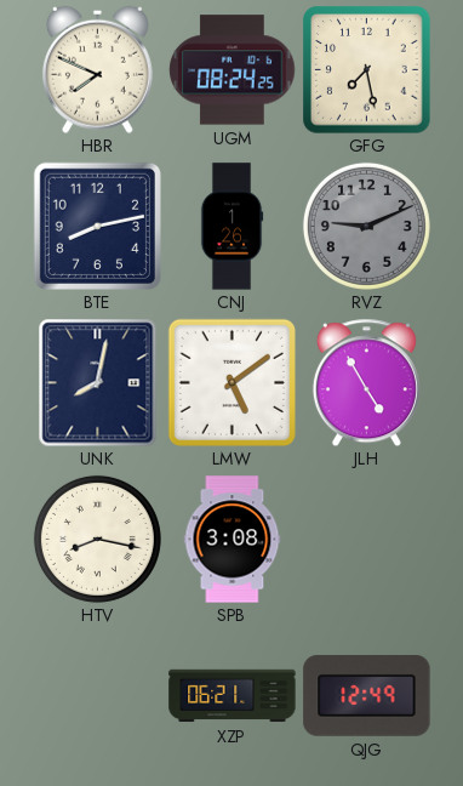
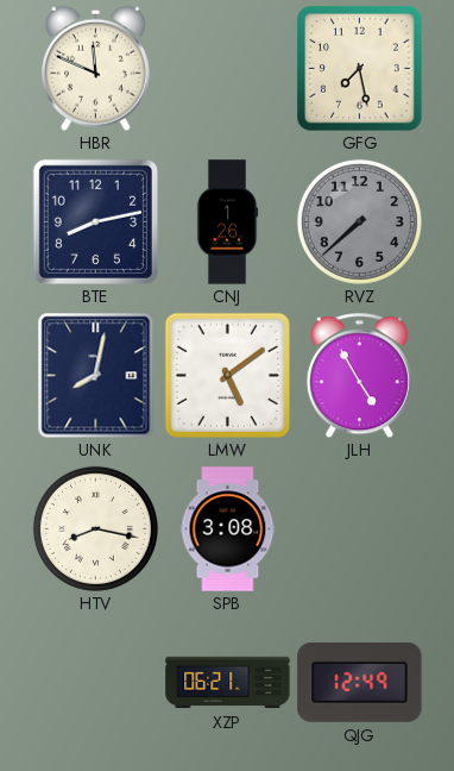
HBR: 7:49 -> 11:49 (95, 68)
UGM: 08:24 -> none (233, 70)
RVZ: 9:11 -> 7:38 (359, 221)
